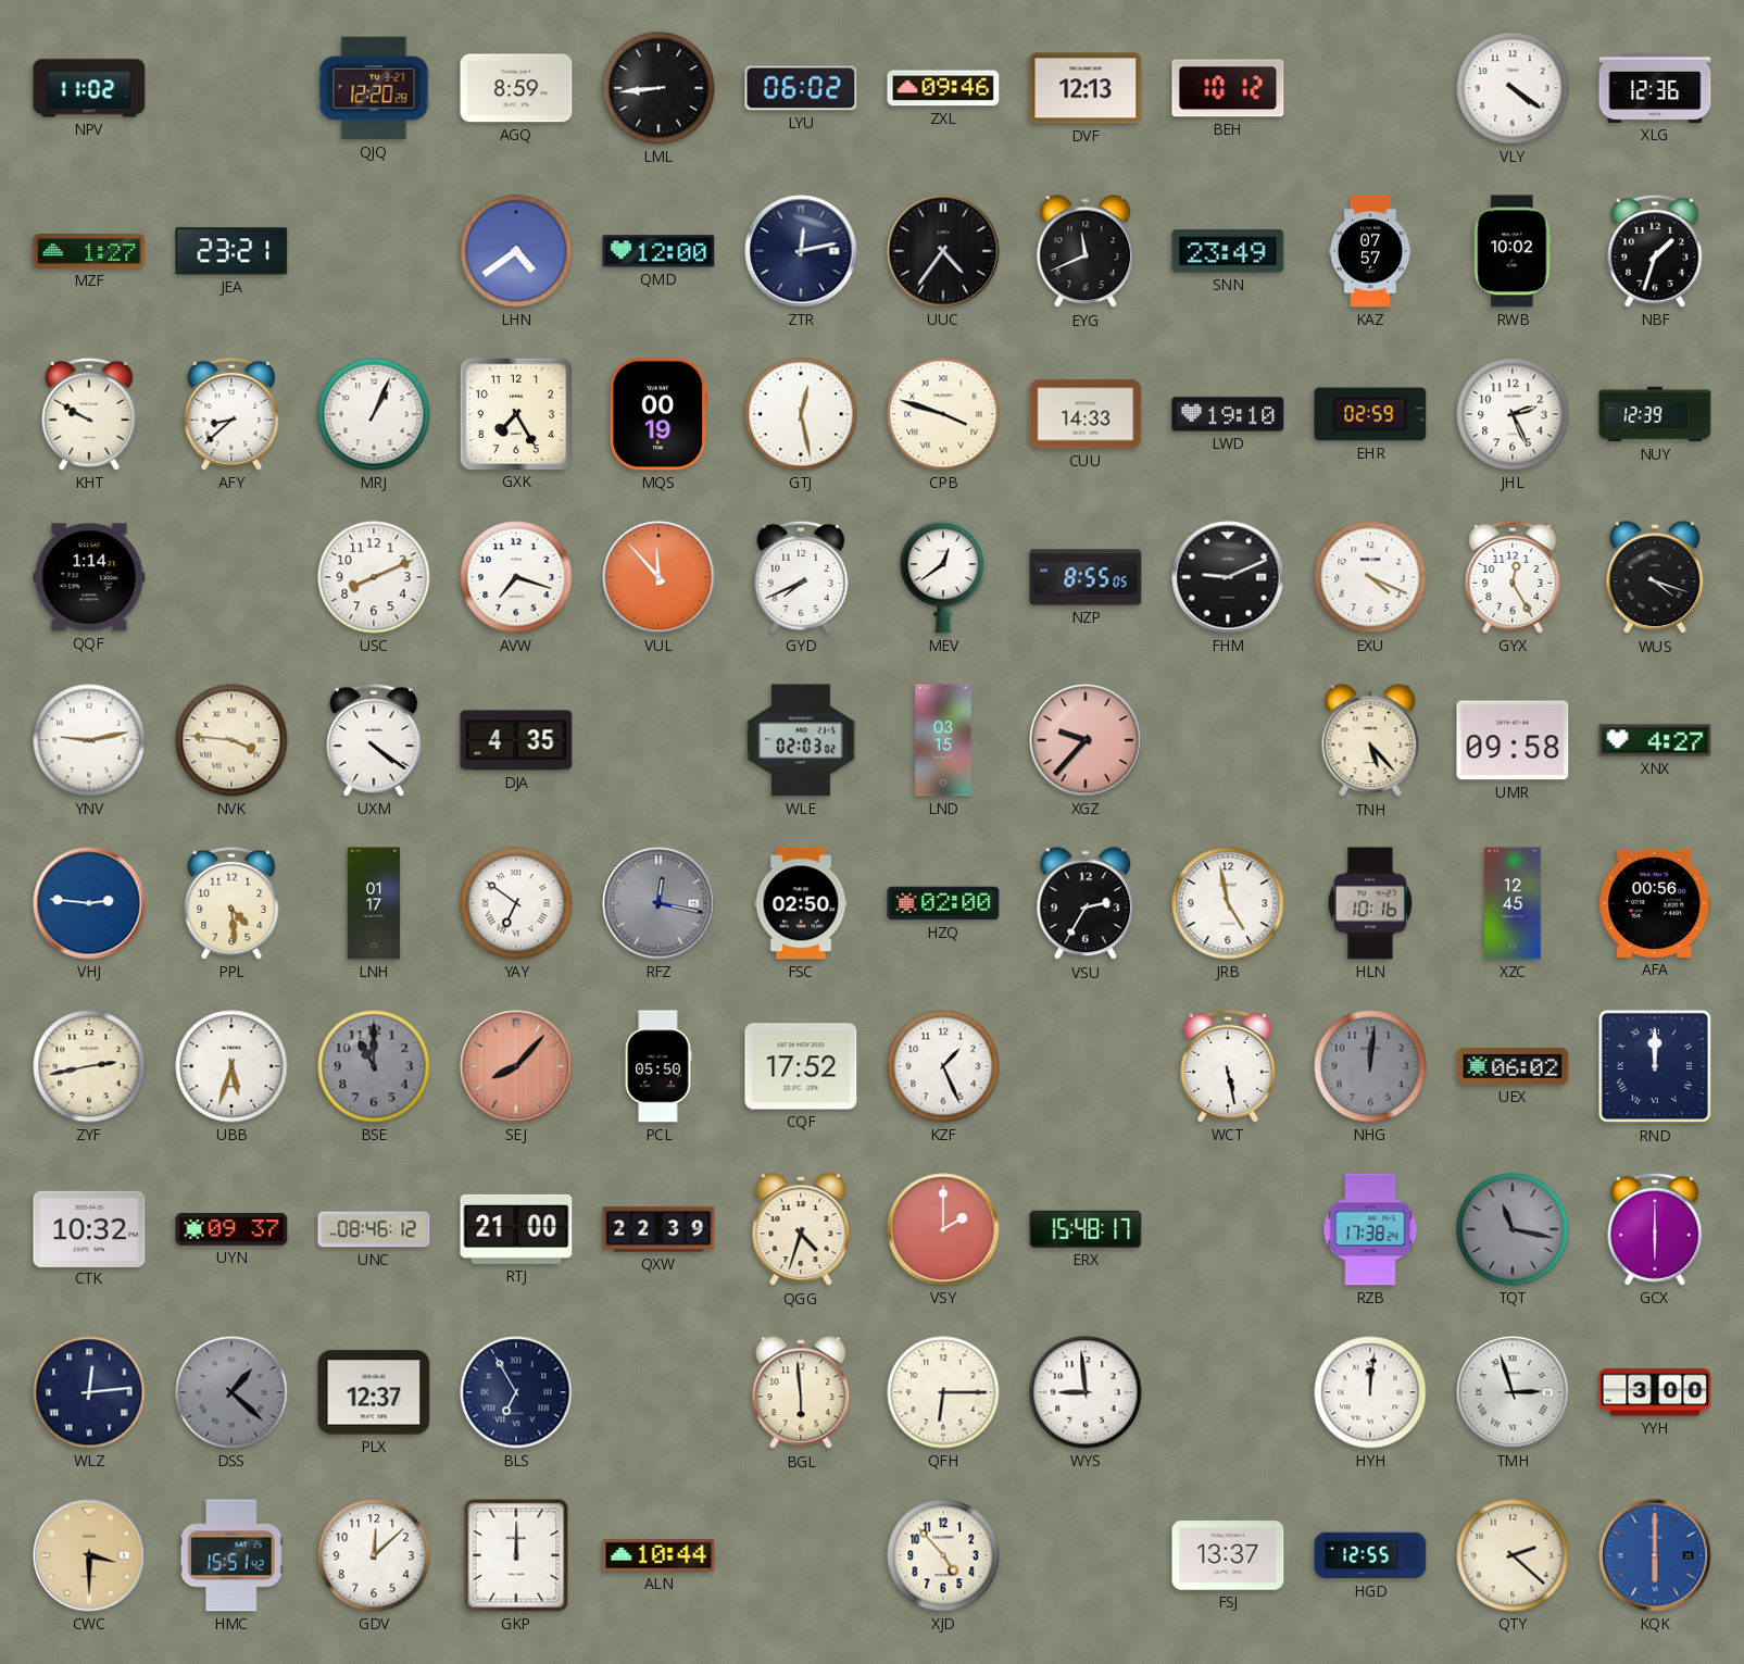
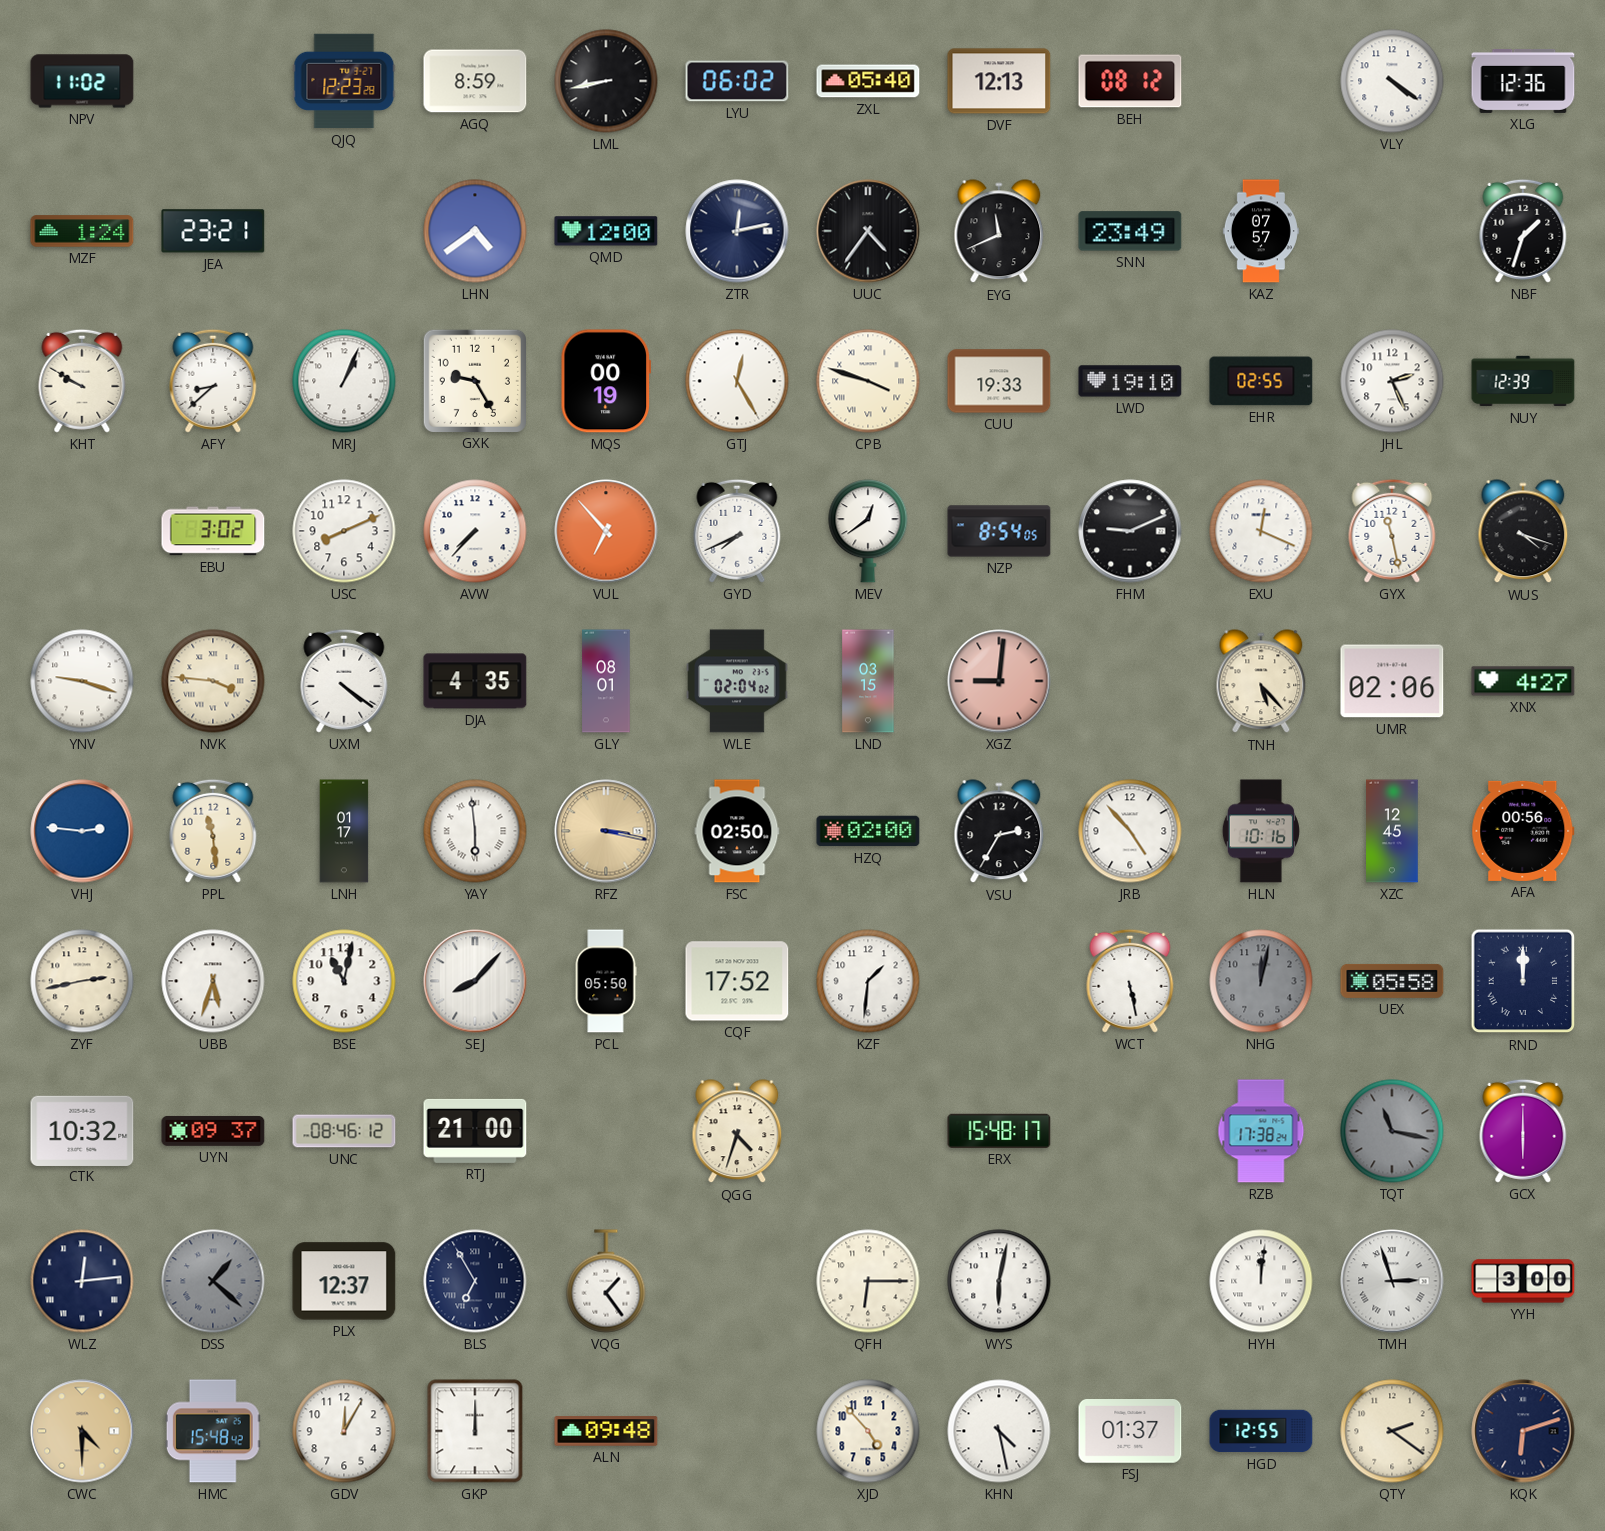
QJQ: 12:20 -> 12:23 (344, 81)
LML: 8:44 -> 8:43 (606, 81)
ZXL: 09:46 -> 05:40 (868, 81)
BEH: 10:12 -> 08:12 (1130, 81)
MZF: 1:27 -> 1:24 (82, 231)
RWB: 10:02 -> none (1513, 251)
GXK: 7:25 -> 9:25 (474, 380)
GTJ: 12:28 -> 12:25 (737, 381)
CUU: 14:33 -> 19:33 (999, 381)
EHR: 02:59 -> 02:55 (1261, 381)
QQF: 1:14 -> none (89, 577)
EBU: none -> 3:02 (213, 531)
AVW: 7:18 -> 7:37 (475, 531)
VUL: 11:53 -> 6:53 (606, 531)
NZP: 8:55 -> 8:54 (999, 531)
EXU: 4:19 -> 12:19 (1261, 531)
GYX: 12:25 -> 11:28 (1392, 531)
YNV: 9:13 -> 9:18 (82, 681)
GLY: none -> 08:01 (606, 681)
WLE: 02:03 -> 02:04 (737, 681)
XGZ: 9:37 -> 9:01 (999, 681)
UMR: 09:58 -> 02:06 (1392, 681)
PPL: 4:29 -> 11:29 (213, 831)
YAY: 6:51 -> 5:59 (475, 831)
RFZ: 12:17 -> 3:17 (606, 831)
RFZ dial: grey -> champagne (606, 831)
JRB: 4:58 -> 4:53 (1130, 831)
BSE: 11:00 -> 11:02 (344, 981)
BSE dial: grey -> white (344, 981)
SEJ dial: salmon -> white (475, 981)
KZF: 1:26 -> 1:31 (868, 981)
NHG: 12:01 -> 12:02 (1261, 981)
UEX: 06:02 -> 05:58 (1392, 981)
QXW: 22:39 -> none (658, 1229)
VSY: 2:00 -> none (943, 1229)
VQG: none -> 1:24 (606, 1281)
BGL: 5:59 -> none (801, 1393)
WYS: 8:59 -> 6:02 (999, 1281)
CWC: 3:30 -> 4:30 (82, 1431)
HMC: 15:51 -> 15:48 (213, 1431)
GDV: 12:08 -> 12:05 (344, 1431)
ALN: 10:44 -> 09:48 (606, 1431)
KHN: none -> 4:28 (999, 1431)
FSJ: 13:37 -> 01:37 (1130, 1432)
QTY: 2:22 -> 2:21 (1392, 1431)
KQK: 6:00 -> 6:12 (1523, 1431)
KQK dial: blue -> navy (1523, 1431)
